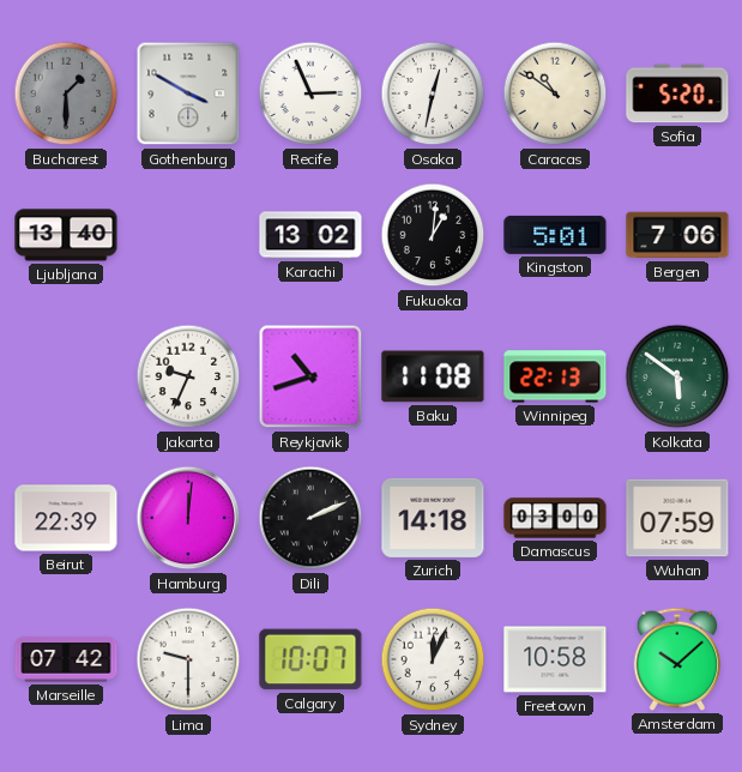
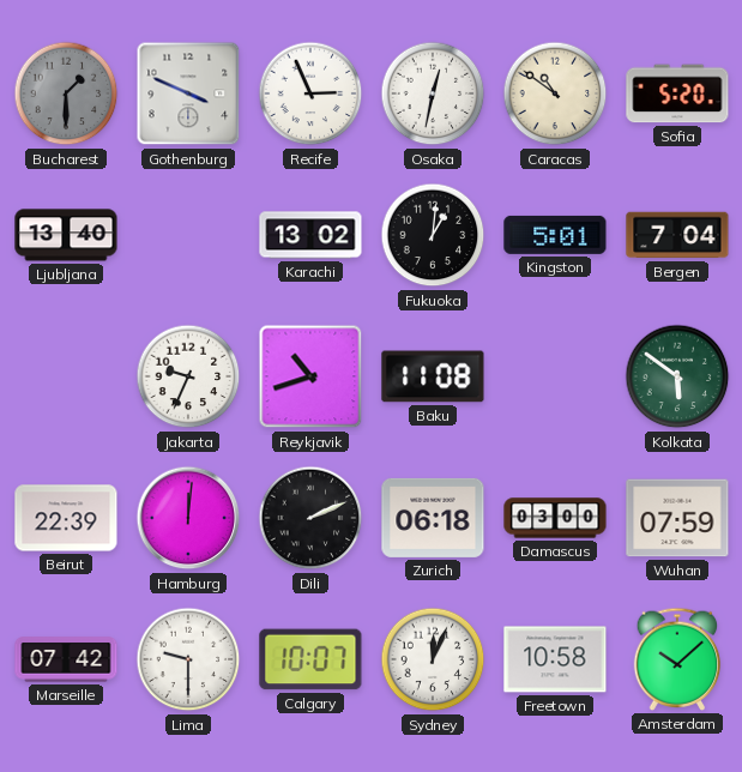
Gothenburg: 3:50 -> 3:49 (188, 94)
Bergen: 7:06 -> 7:04 (677, 235)
Winnipeg: 22:13 -> none (555, 376)
Zurich: 14:18 -> 06:18 (433, 518)
